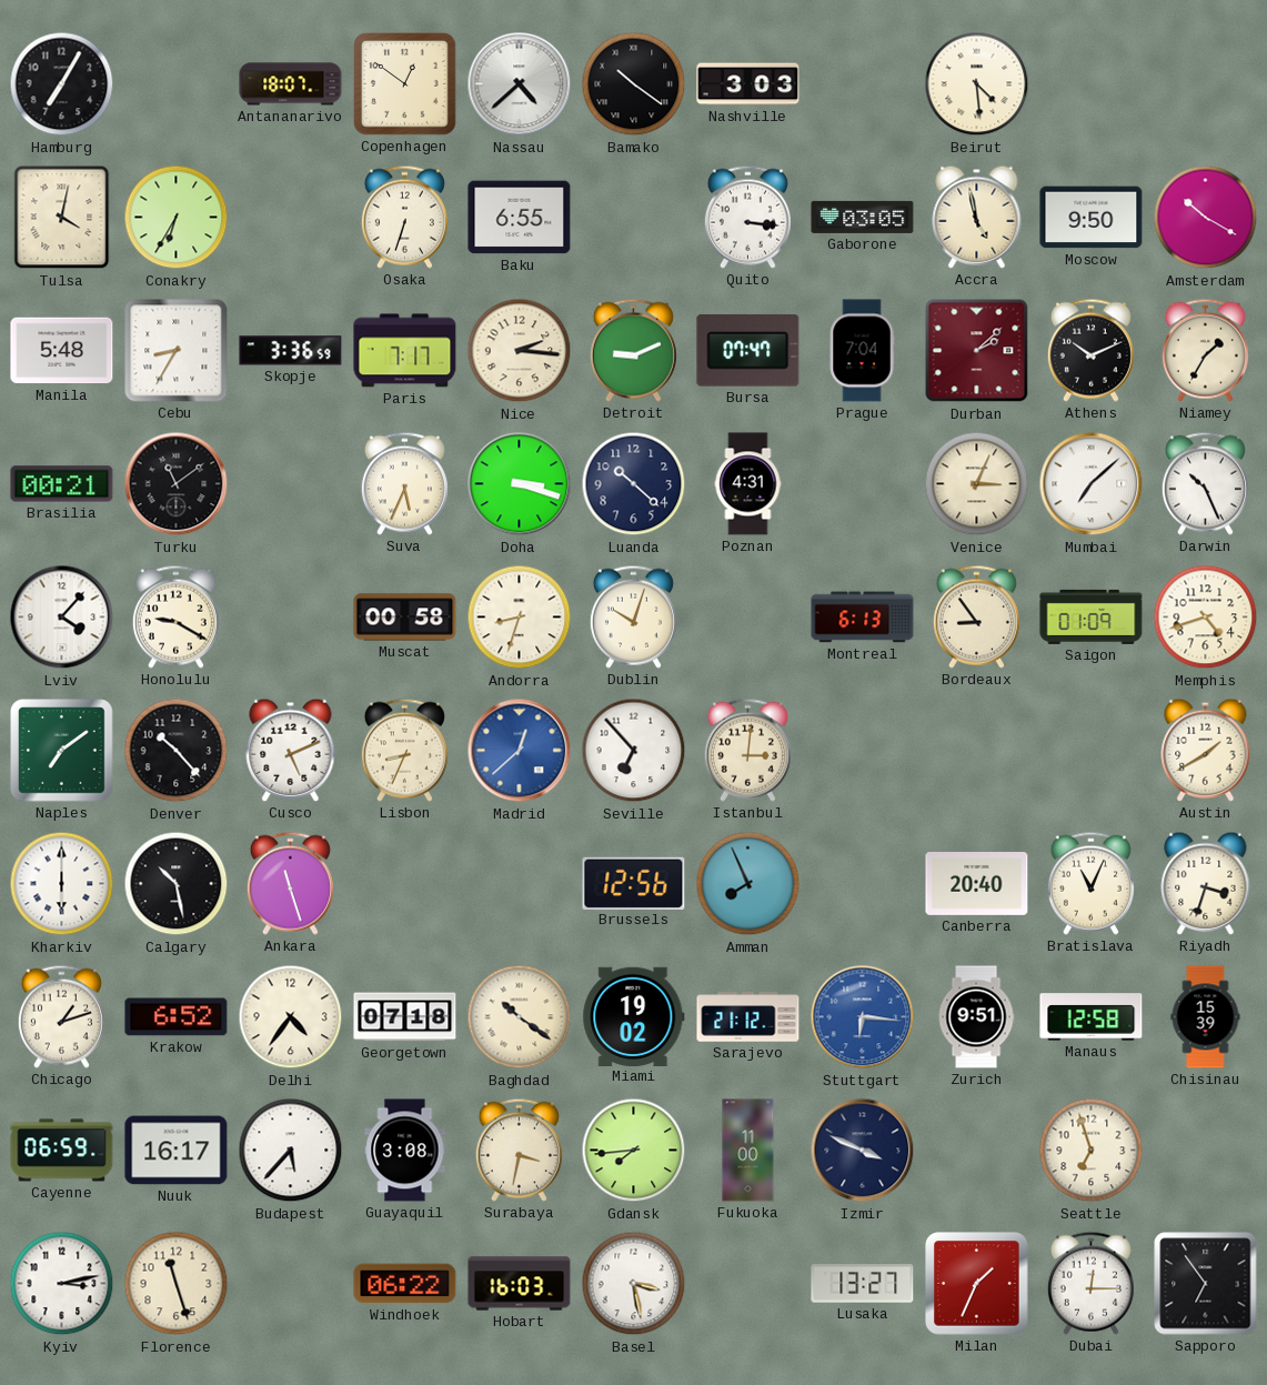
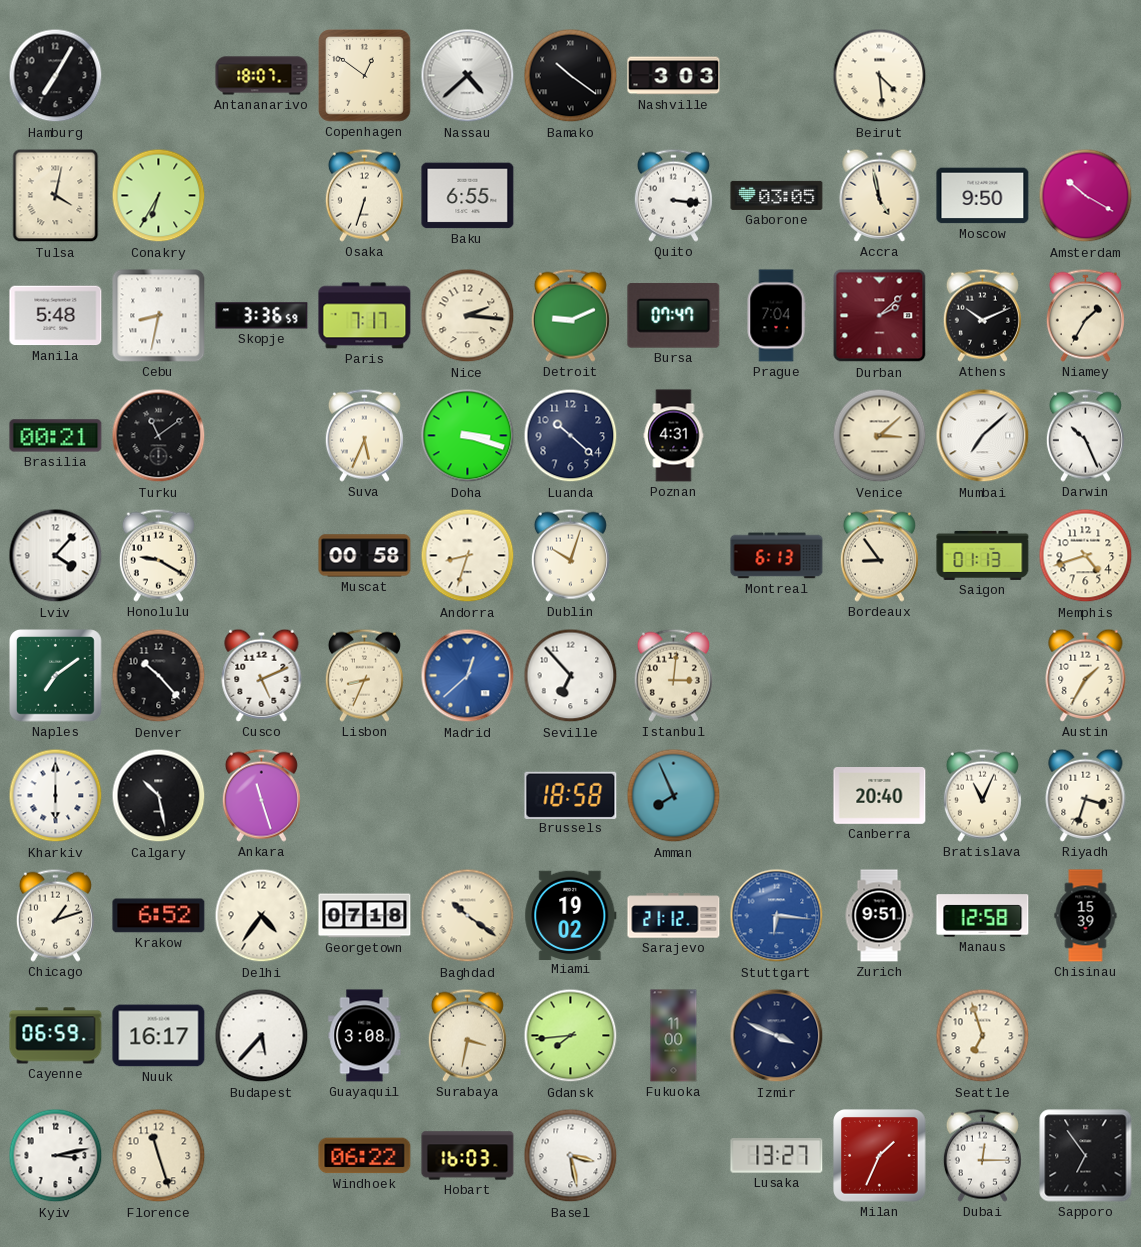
Cebu: 8:35 -> 8:32 (159, 316)
Venice: 3:04 -> 3:08 (880, 436)
Saigon: 01:09 -> 01:13 (983, 555)
Austin: 1:40 -> 1:35 (1086, 675)
Brussels: 12:56 -> 18:58 (571, 795)
